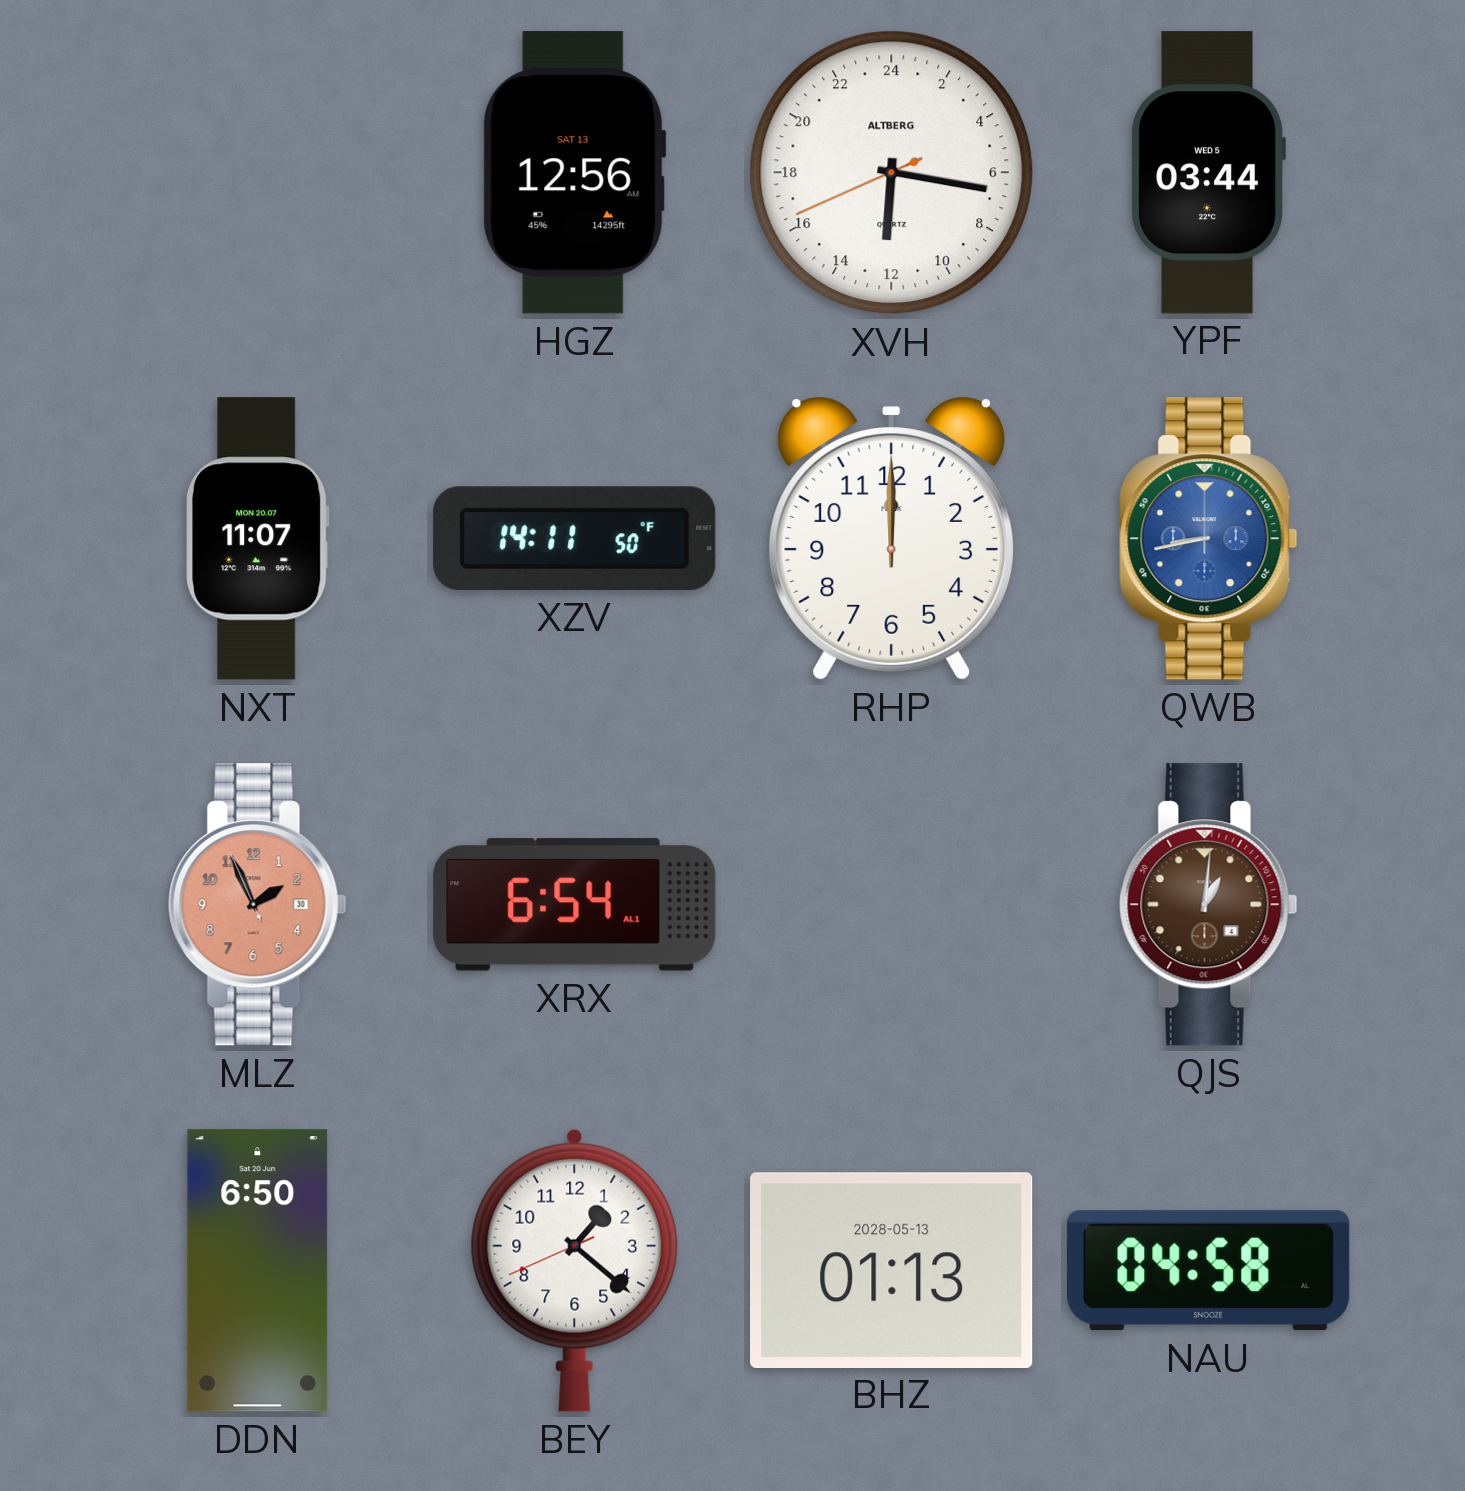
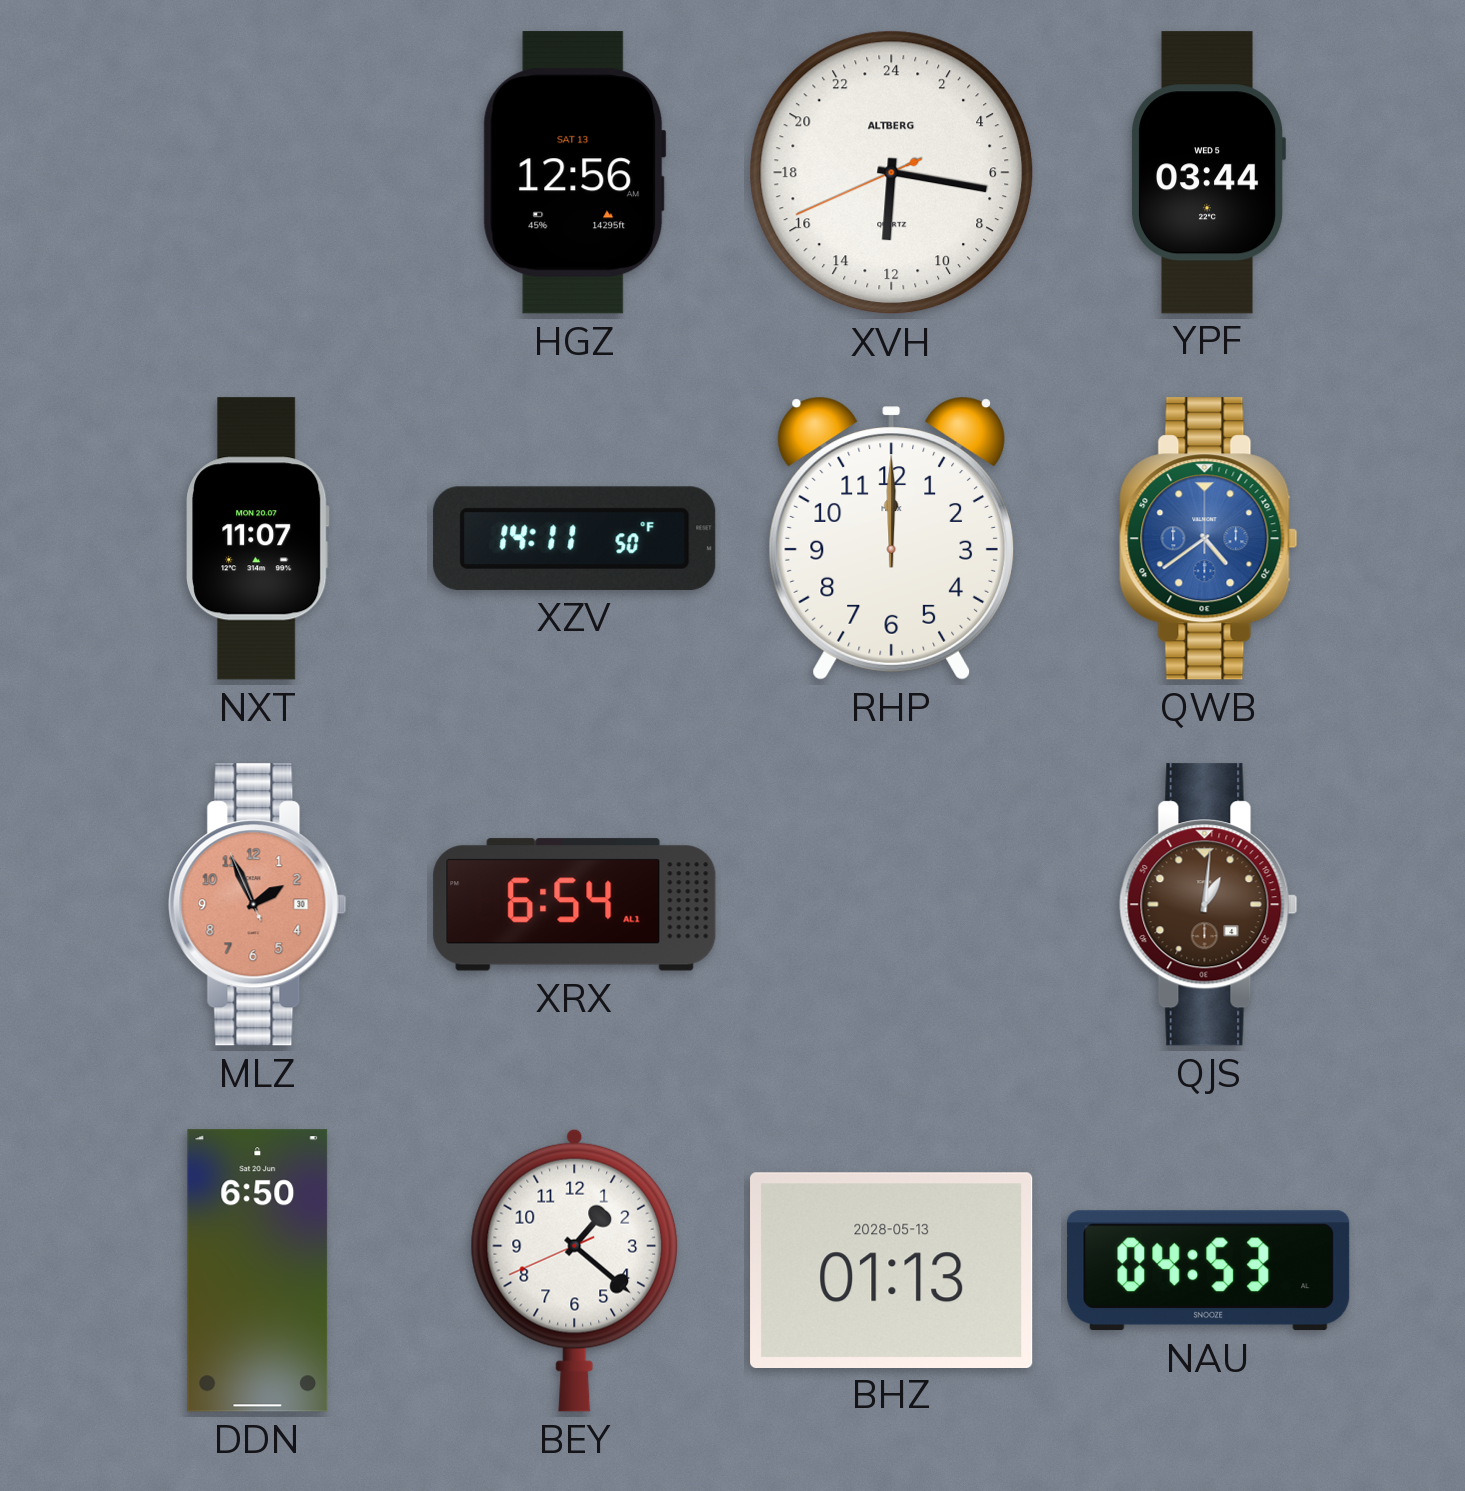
QWB: 8:43 -> 4:39 (1209, 539)
NAU: 04:58 -> 04:53 (1209, 1271)
